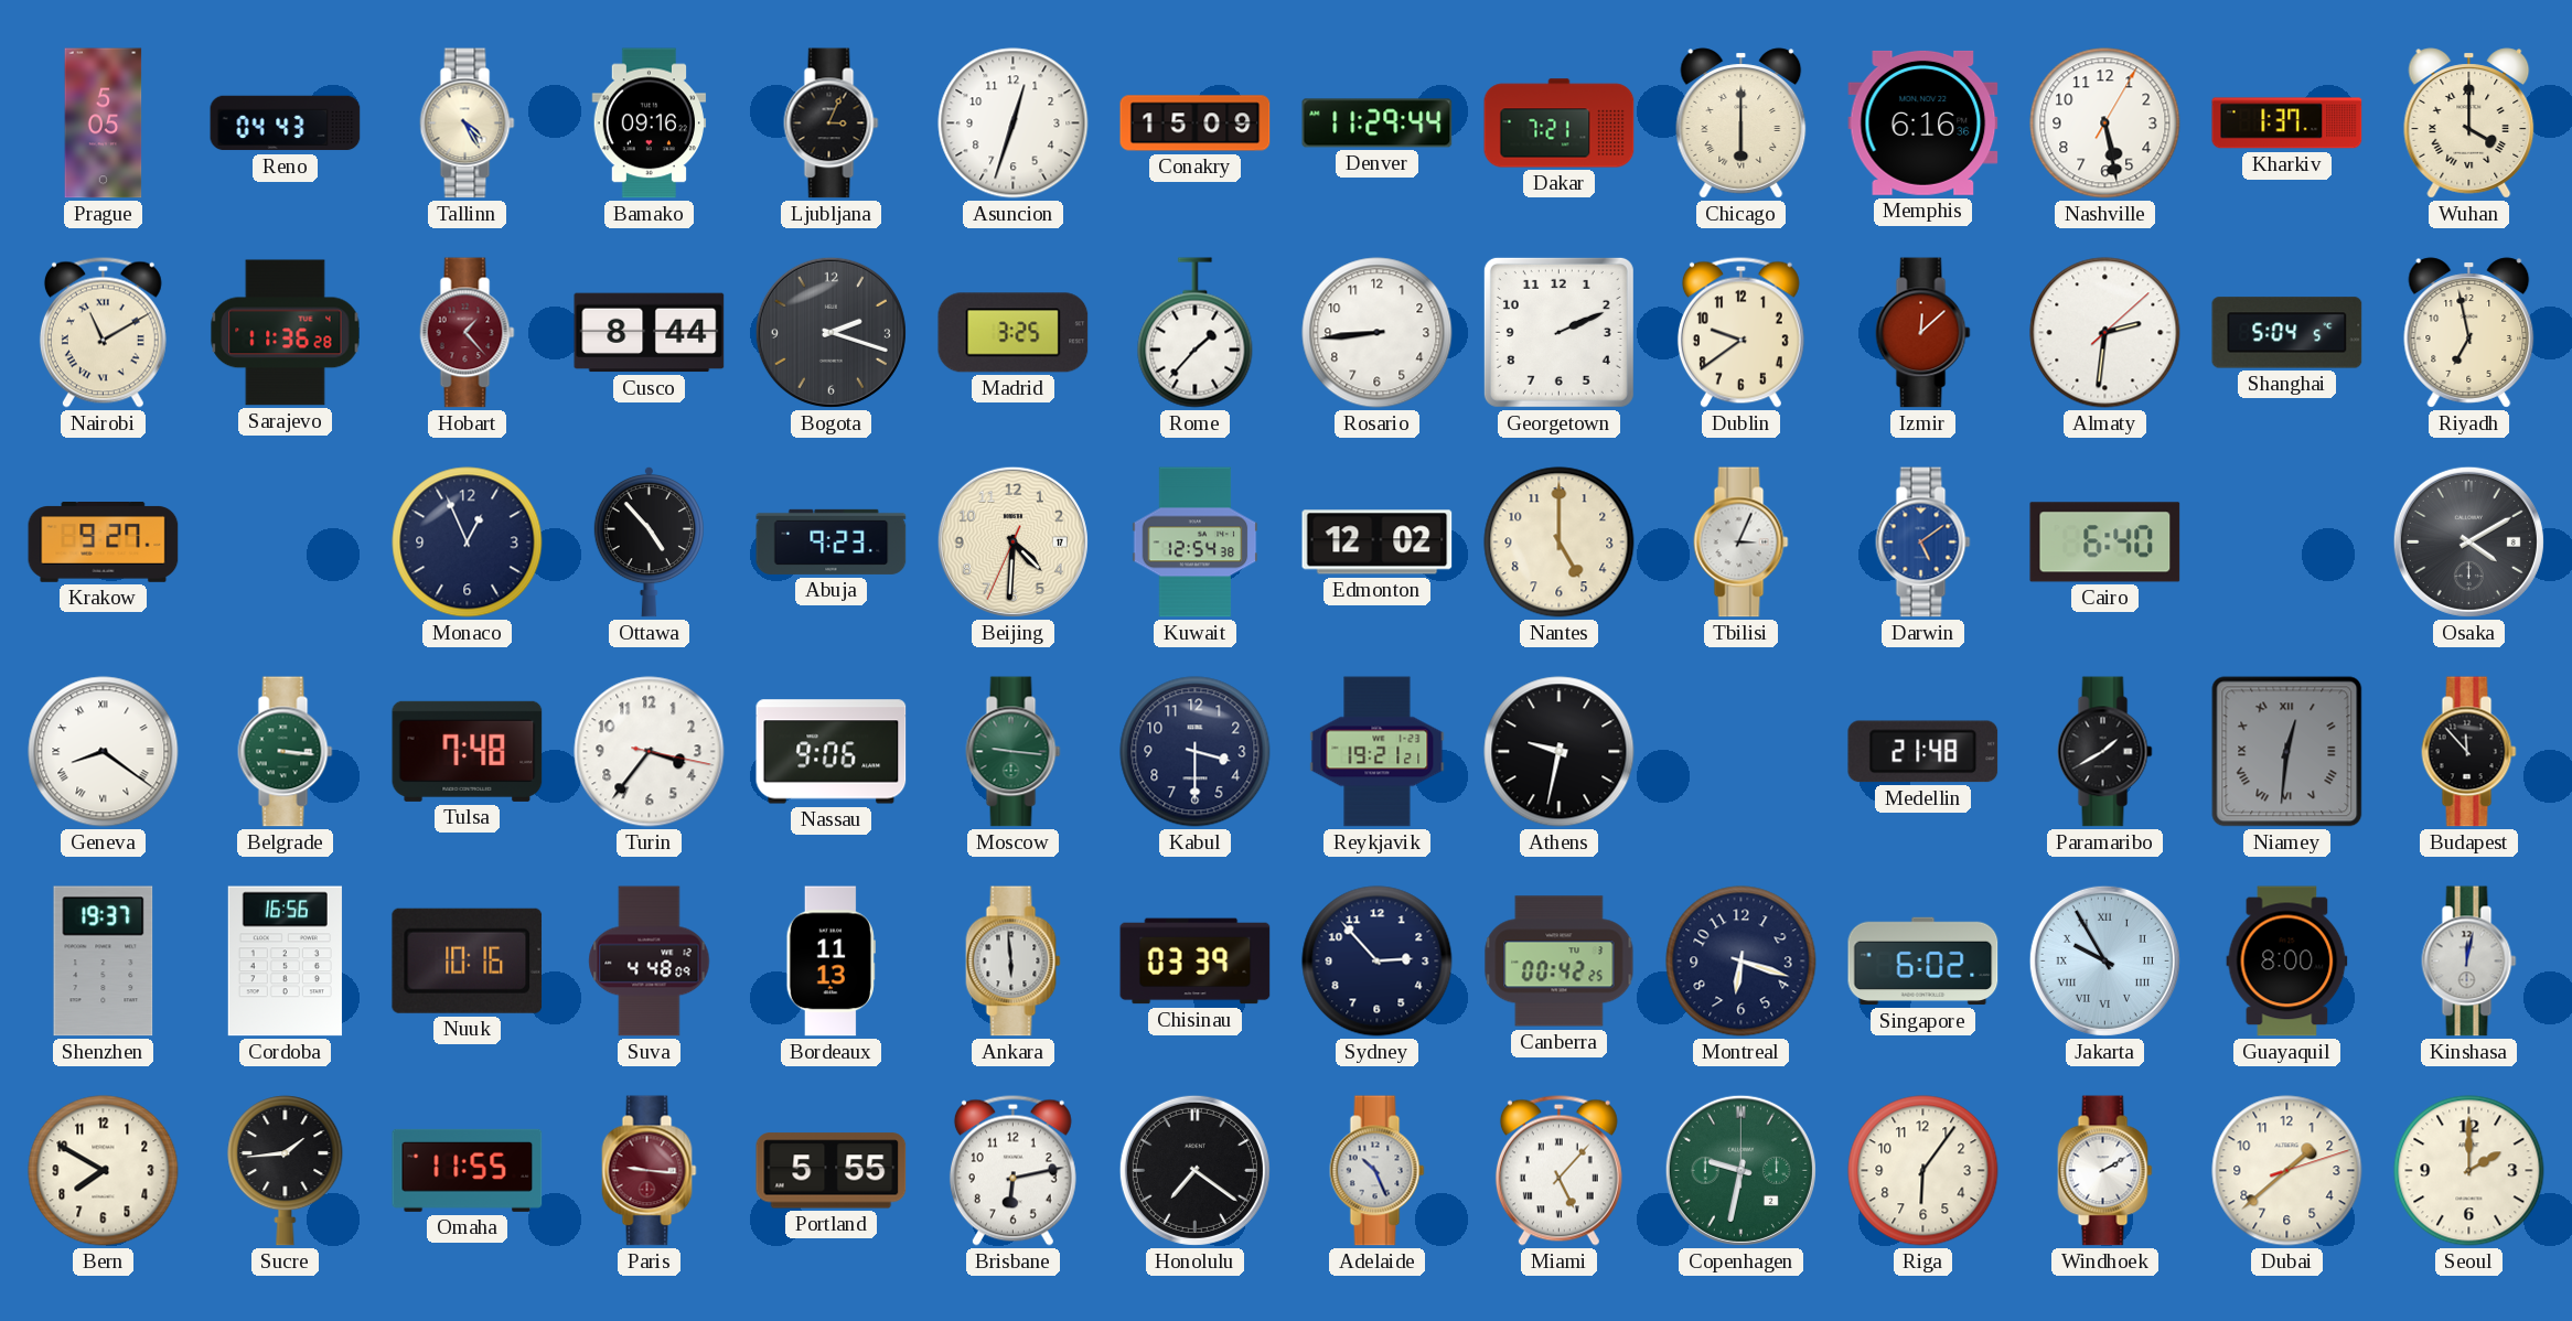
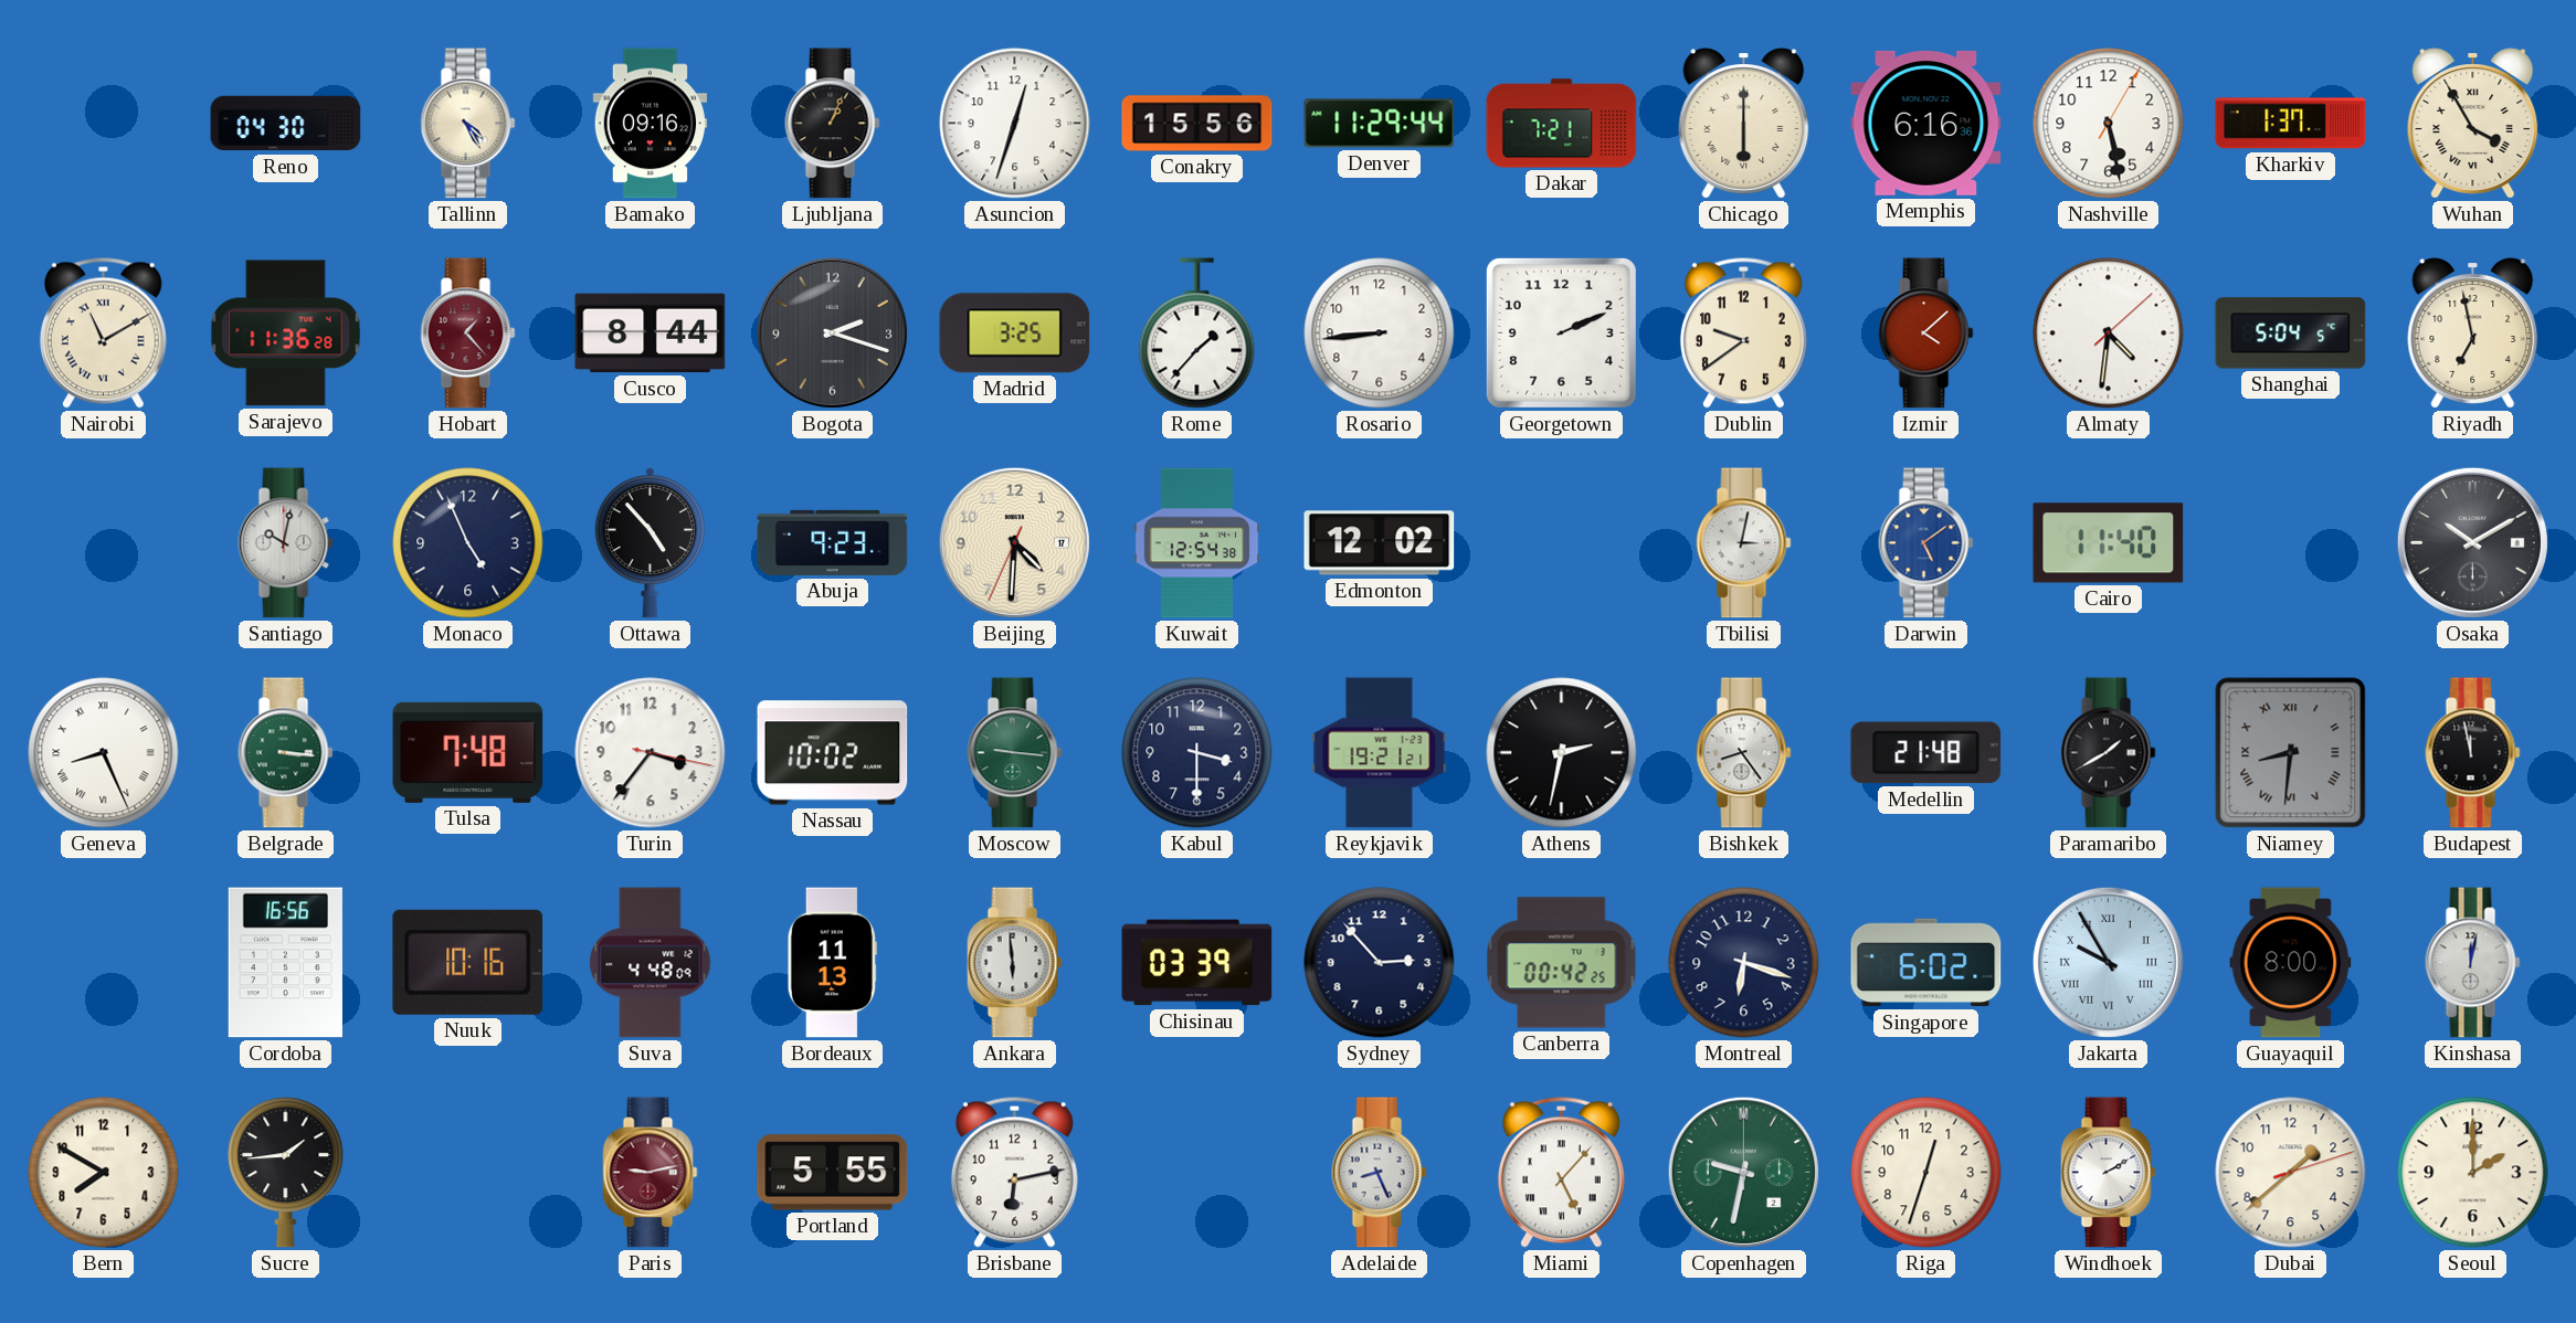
Prague: 5:05 -> none (104, 123)
Reno: 04:43 -> 04:30 (286, 124)
Ljubljana: 3:04 -> 1:04 (833, 124)
Conakry: 15:09 -> 15:56 (1197, 124)
Wuhan: 4:00 -> 3:55 (2473, 124)
Izmir: 12:08 -> 4:08 (1926, 334)
Almaty: 2:31 -> 4:31 (2109, 334)
Krakow: 9:27 -> none (104, 543)
Santiago: none -> 10:02 (286, 543)
Monaco: 12:56 -> 4:56 (468, 543)
Nantes: 5:00 -> none (1560, 543)
Tbilisi: 3:04 -> 3:02 (1744, 543)
Cairo: 6:40 -> 11:40 (2109, 543)
Osaka: 4:10 -> 10:10 (2472, 542)
Geneva: 8:21 -> 8:26 (104, 753)
Nassau: 9:06 -> 10:02 (833, 753)
Athens: 9:32 -> 2:32 (1562, 753)
Bishkek: none -> 8:24 (1744, 753)
Niamey: 12:31 -> 8:31 (2291, 753)
Budapest: 11:53 -> 11:58 (2473, 753)
Shenzhen: 19:37 -> none (104, 962)
Omaha: 11:55 -> none (468, 1170)
Paris: 9:16 -> 9:13 (651, 1173)
Honolulu: 7:21 -> none (1194, 1170)
Adelaide: 10:26 -> 8:26 (1380, 1173)
Riga: 6:06 -> 12:33 (1926, 1173)
